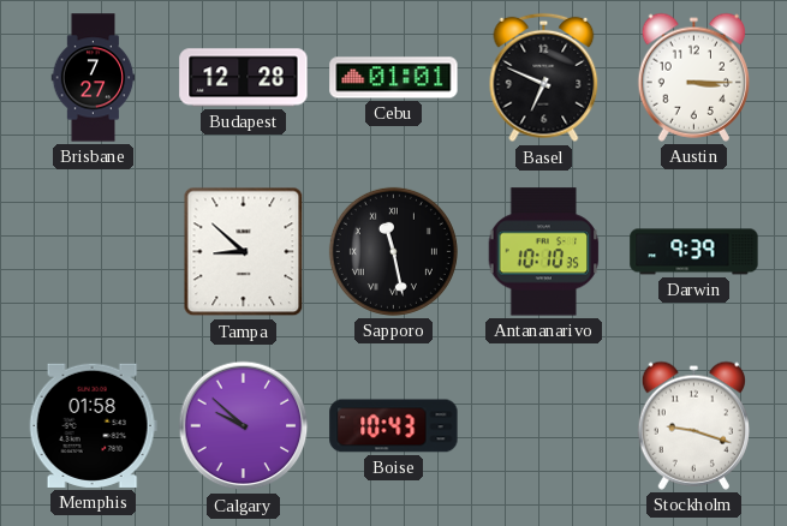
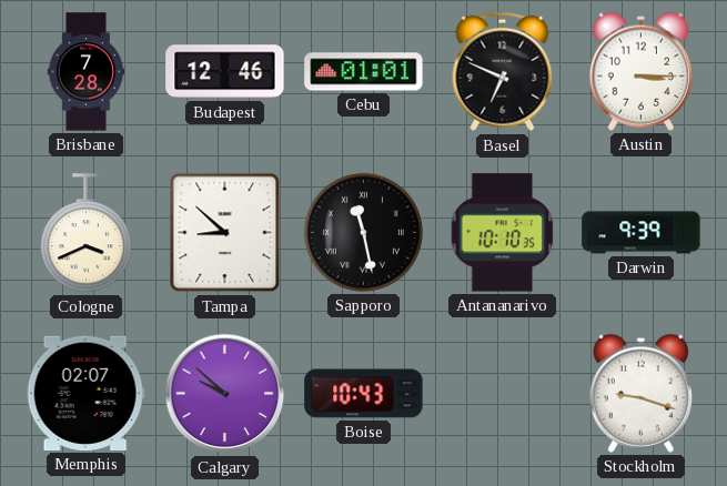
Brisbane: 7:27 -> 7:28 (87, 72)
Budapest: 12:28 -> 12:46 (225, 72)
Cologne: none -> 3:41 (85, 233)
Memphis: 01:58 -> 02:07 (85, 393)
